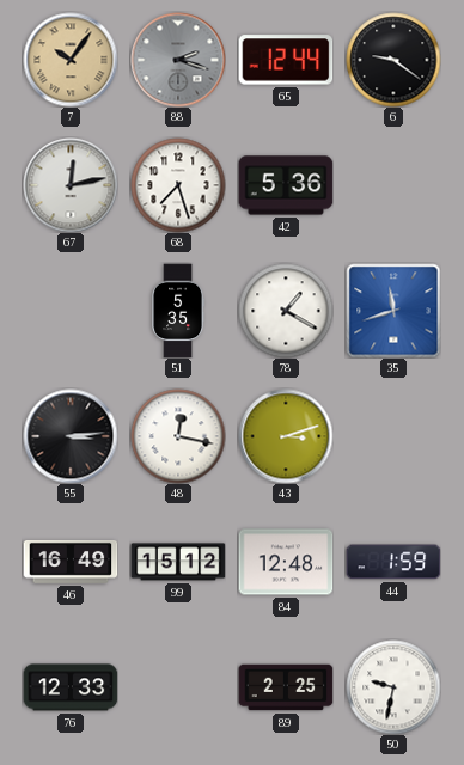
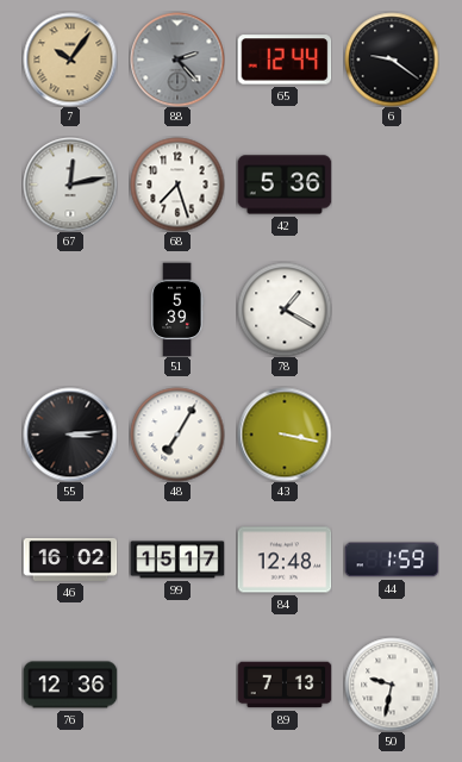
88: 2:18 -> 2:23 (177, 60)
51: 5:35 -> 5:39 (179, 310)
35: 11:42 -> none (393, 311)
48: 12:17 -> 7:05 (177, 435)
43: 3:12 -> 3:17 (285, 435)
46: 16:49 -> 16:02 (70, 560)
99: 15:12 -> 15:17 (177, 560)
76: 12:33 -> 12:36 (70, 685)
89: 2:25 -> 7:13 (285, 685)
